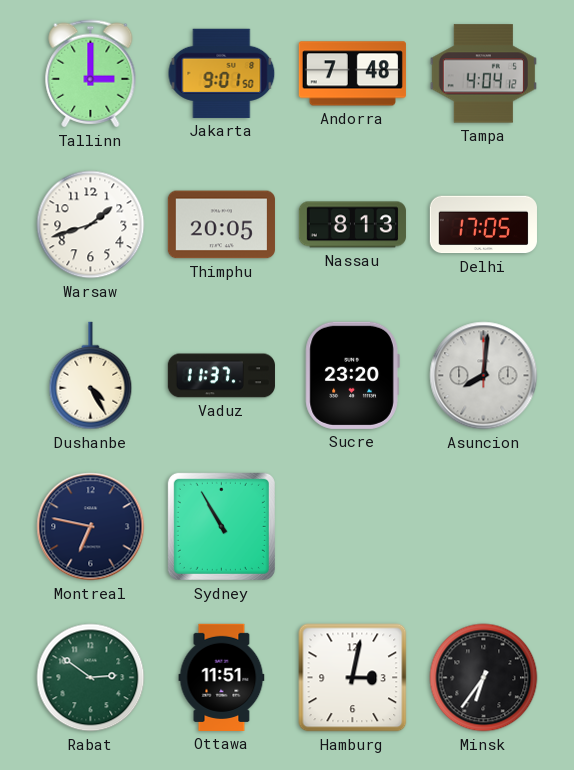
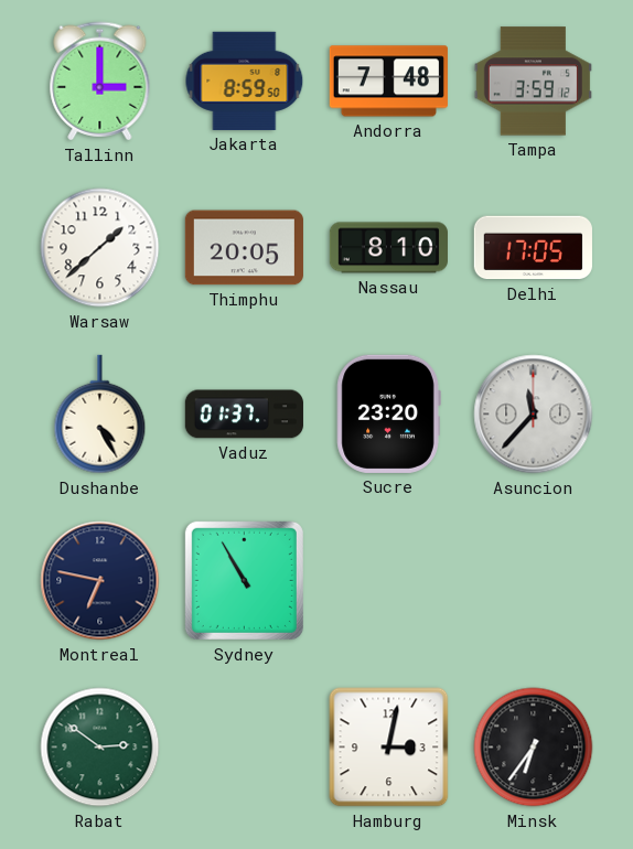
Jakarta: 9:01 -> 8:59 (245, 80)
Tampa: 4:04 -> 3:59 (533, 82)
Warsaw: 1:42 -> 1:38 (100, 248)
Nassau: 8:13 -> 8:10 (388, 248)
Vaduz: 11:37 -> 01:37 (244, 415)
Asuncion: 8:01 -> 11:37 (534, 415)
Ottawa: 11:51 -> none (222, 677)
